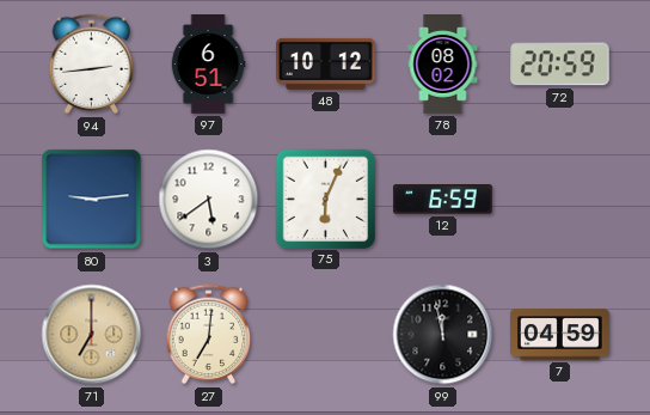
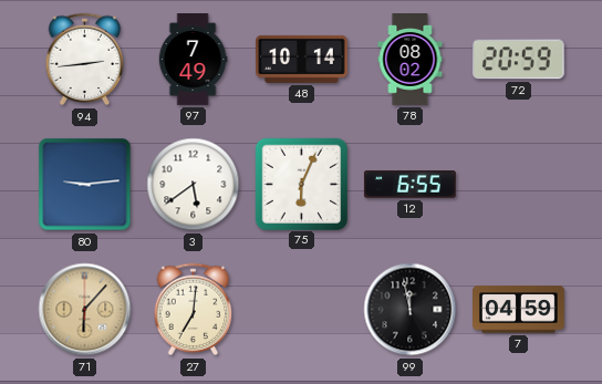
97: 6:51 -> 7:49 (193, 60)
48: 10:12 -> 10:14 (302, 59)
12: 6:59 -> 6:55 (409, 185)
71: 7:00 -> 6:07 (85, 310)
